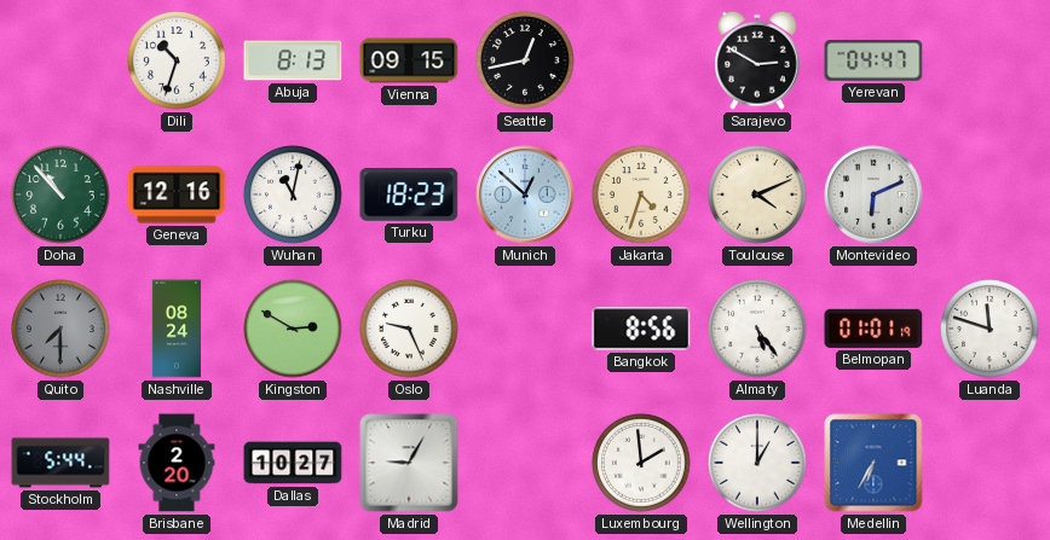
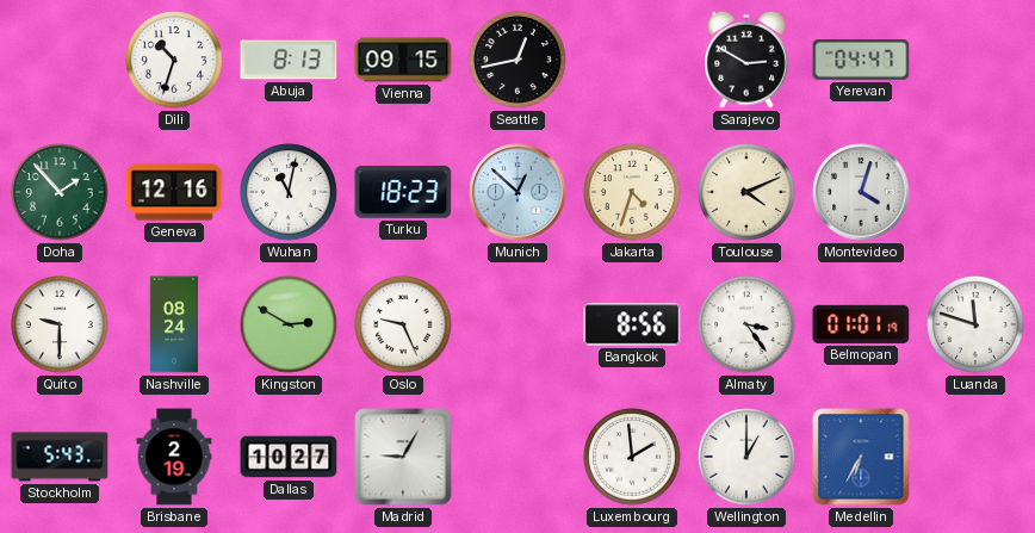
Doha: 10:53 -> 1:53 (60, 192)
Montevideo: 6:11 -> 4:03 (861, 192)
Quito: 7:30 -> 9:30 (60, 324)
Quito dial: grey -> white (60, 324)
Almaty: 5:24 -> 3:24 (746, 324)
Stockholm: 5:44 -> 5:43 (60, 457)
Brisbane: 2:20 -> 2:19 (174, 457)
